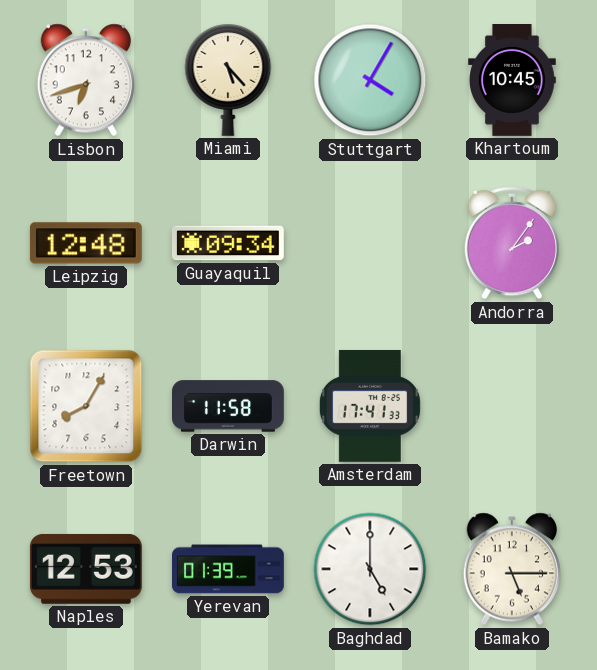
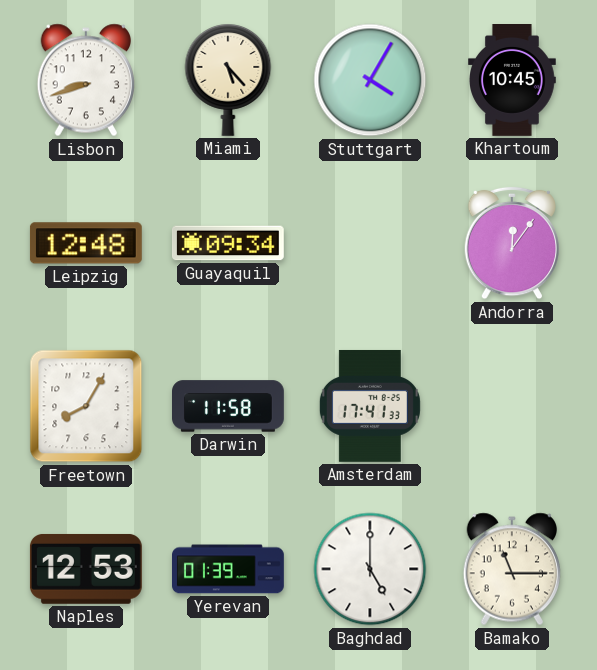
Lisbon: 6:42 -> 8:42 (85, 80)
Andorra: 2:06 -> 12:06 (511, 243)
Bamako: 5:15 -> 11:15 (511, 569)
